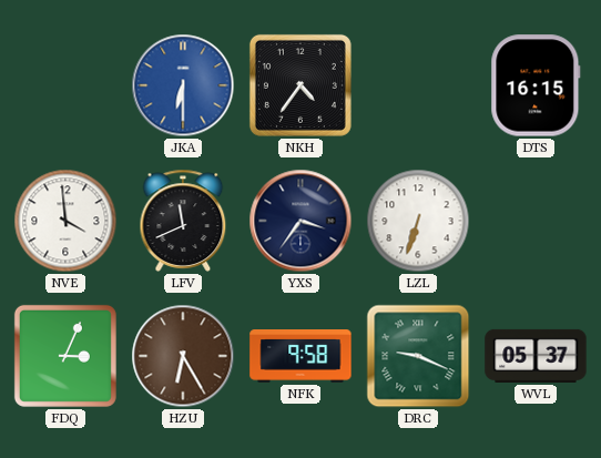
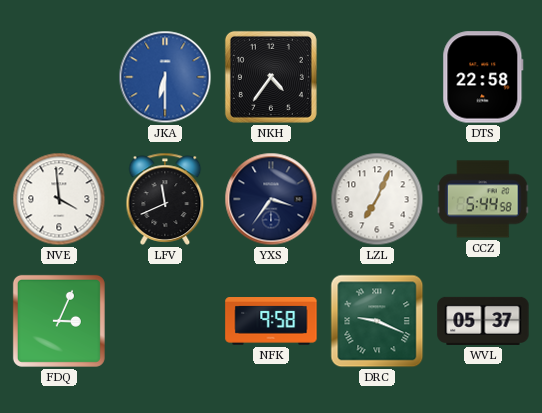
DTS: 16:15 -> 22:58 (483, 77)
LZL: 6:33 -> 7:04 (377, 199)
CCZ: none -> 5:44 (483, 199)
HZU: 6:25 -> none (183, 356)
